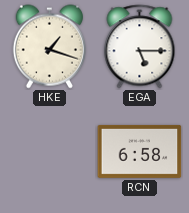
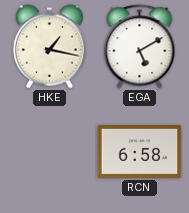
HKE: 1:18 -> 1:17 (49, 47)
EGA: 5:15 -> 5:10 (140, 47)
